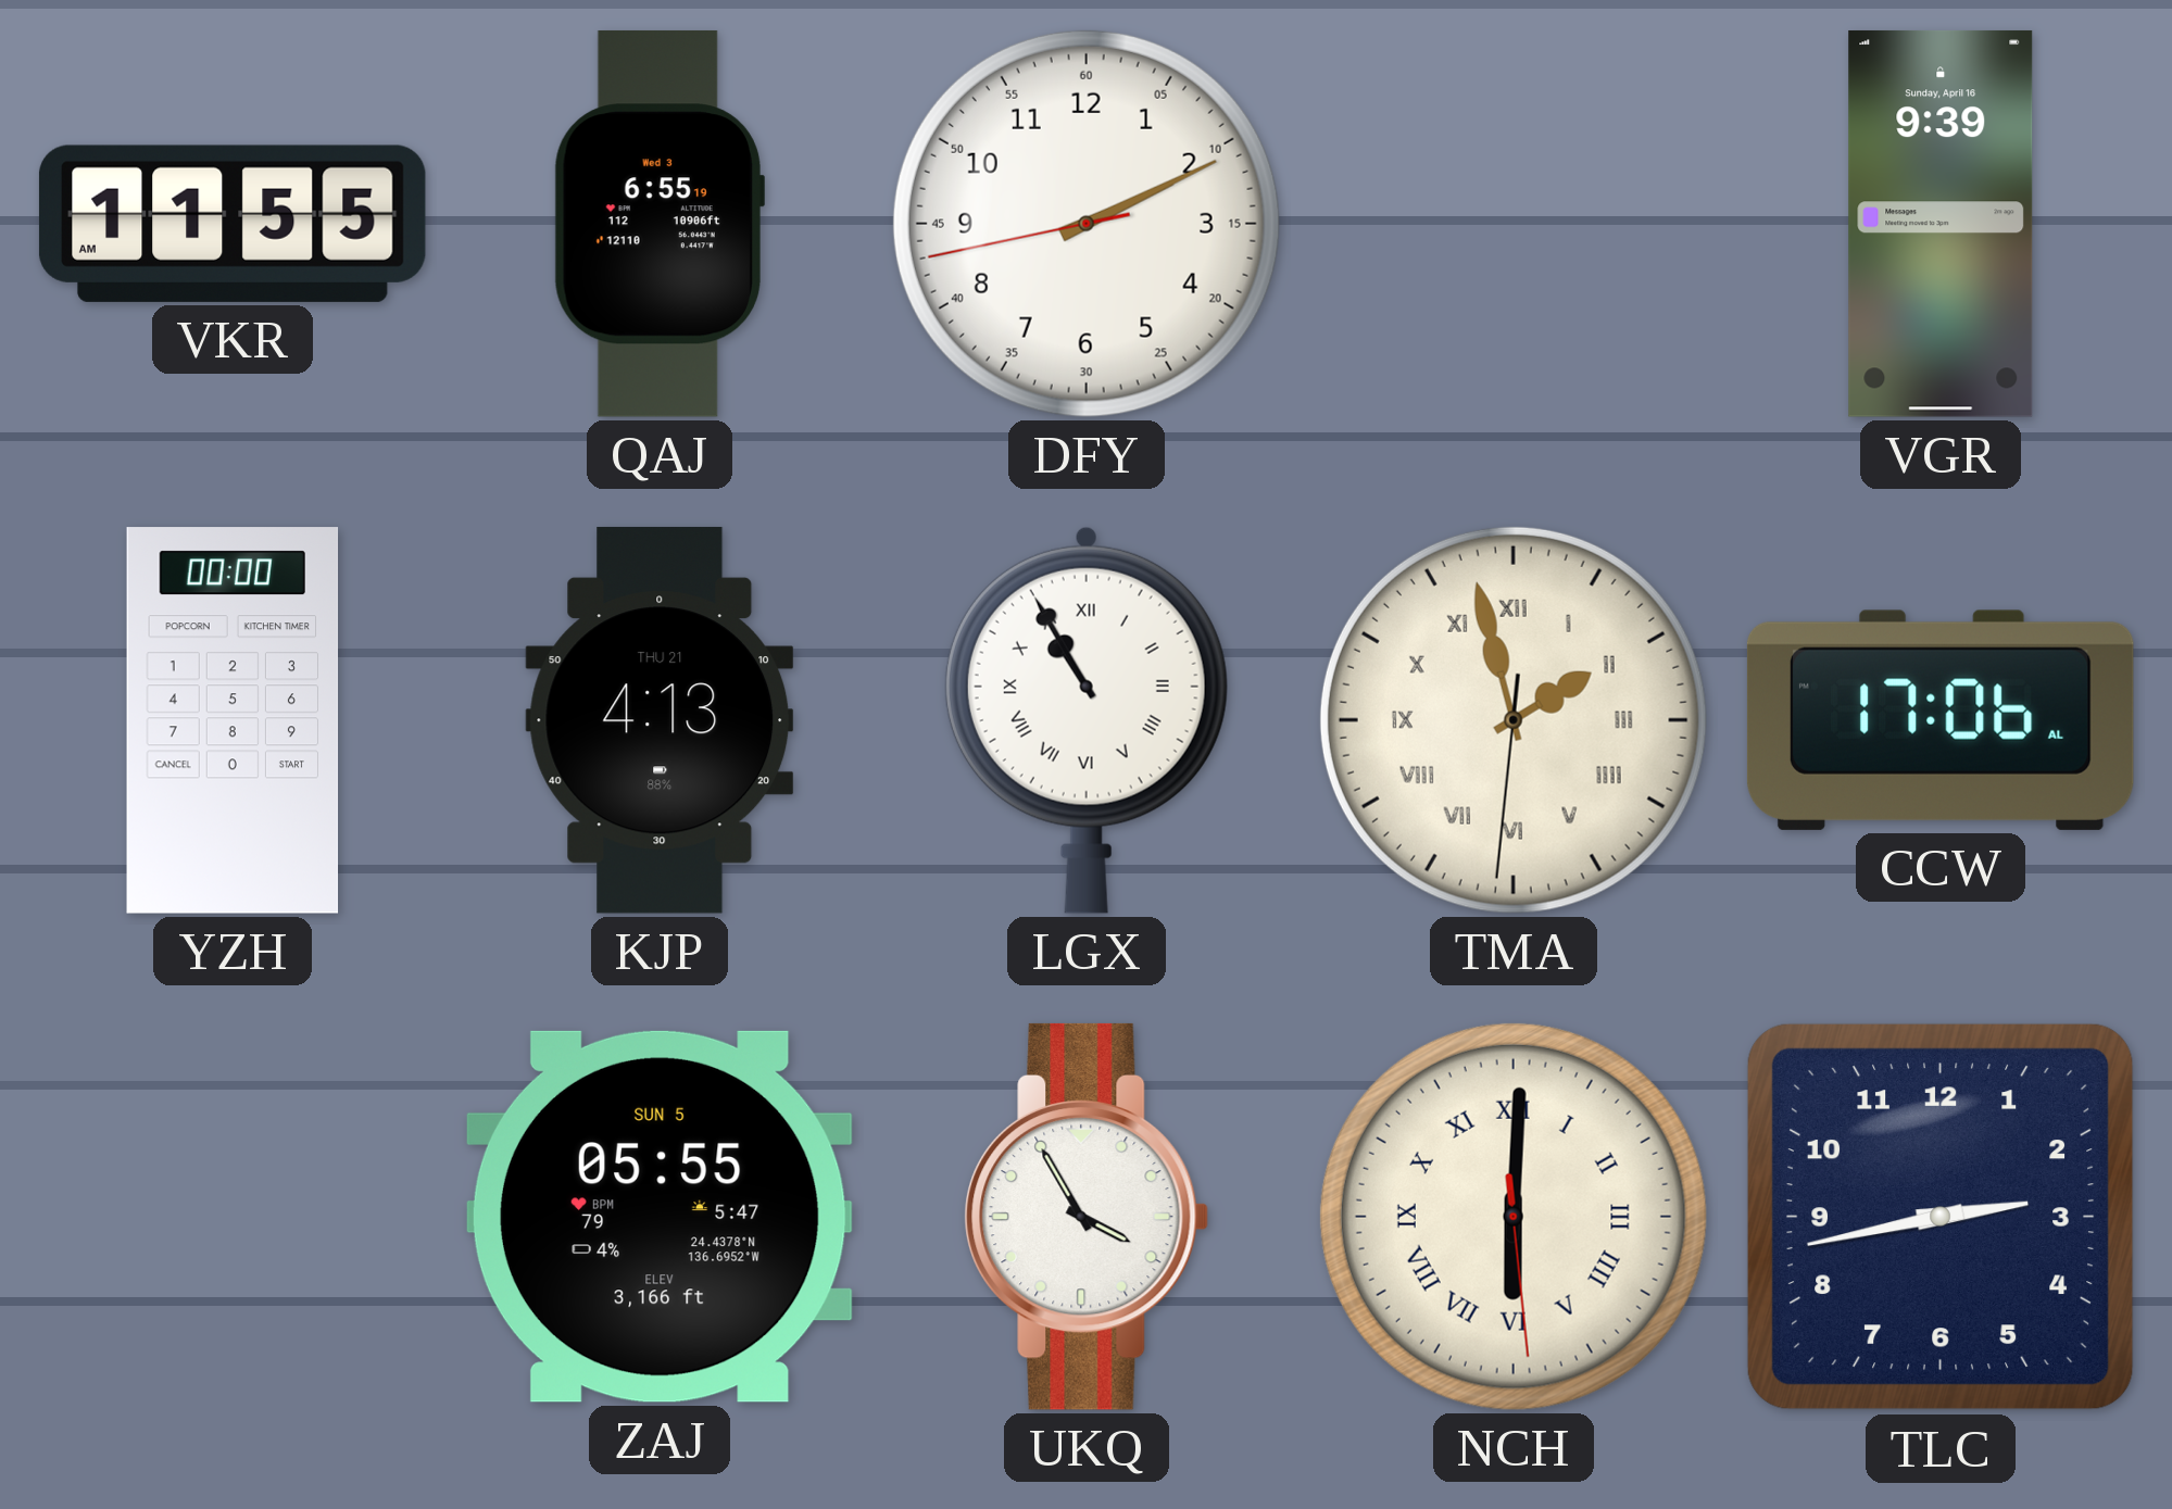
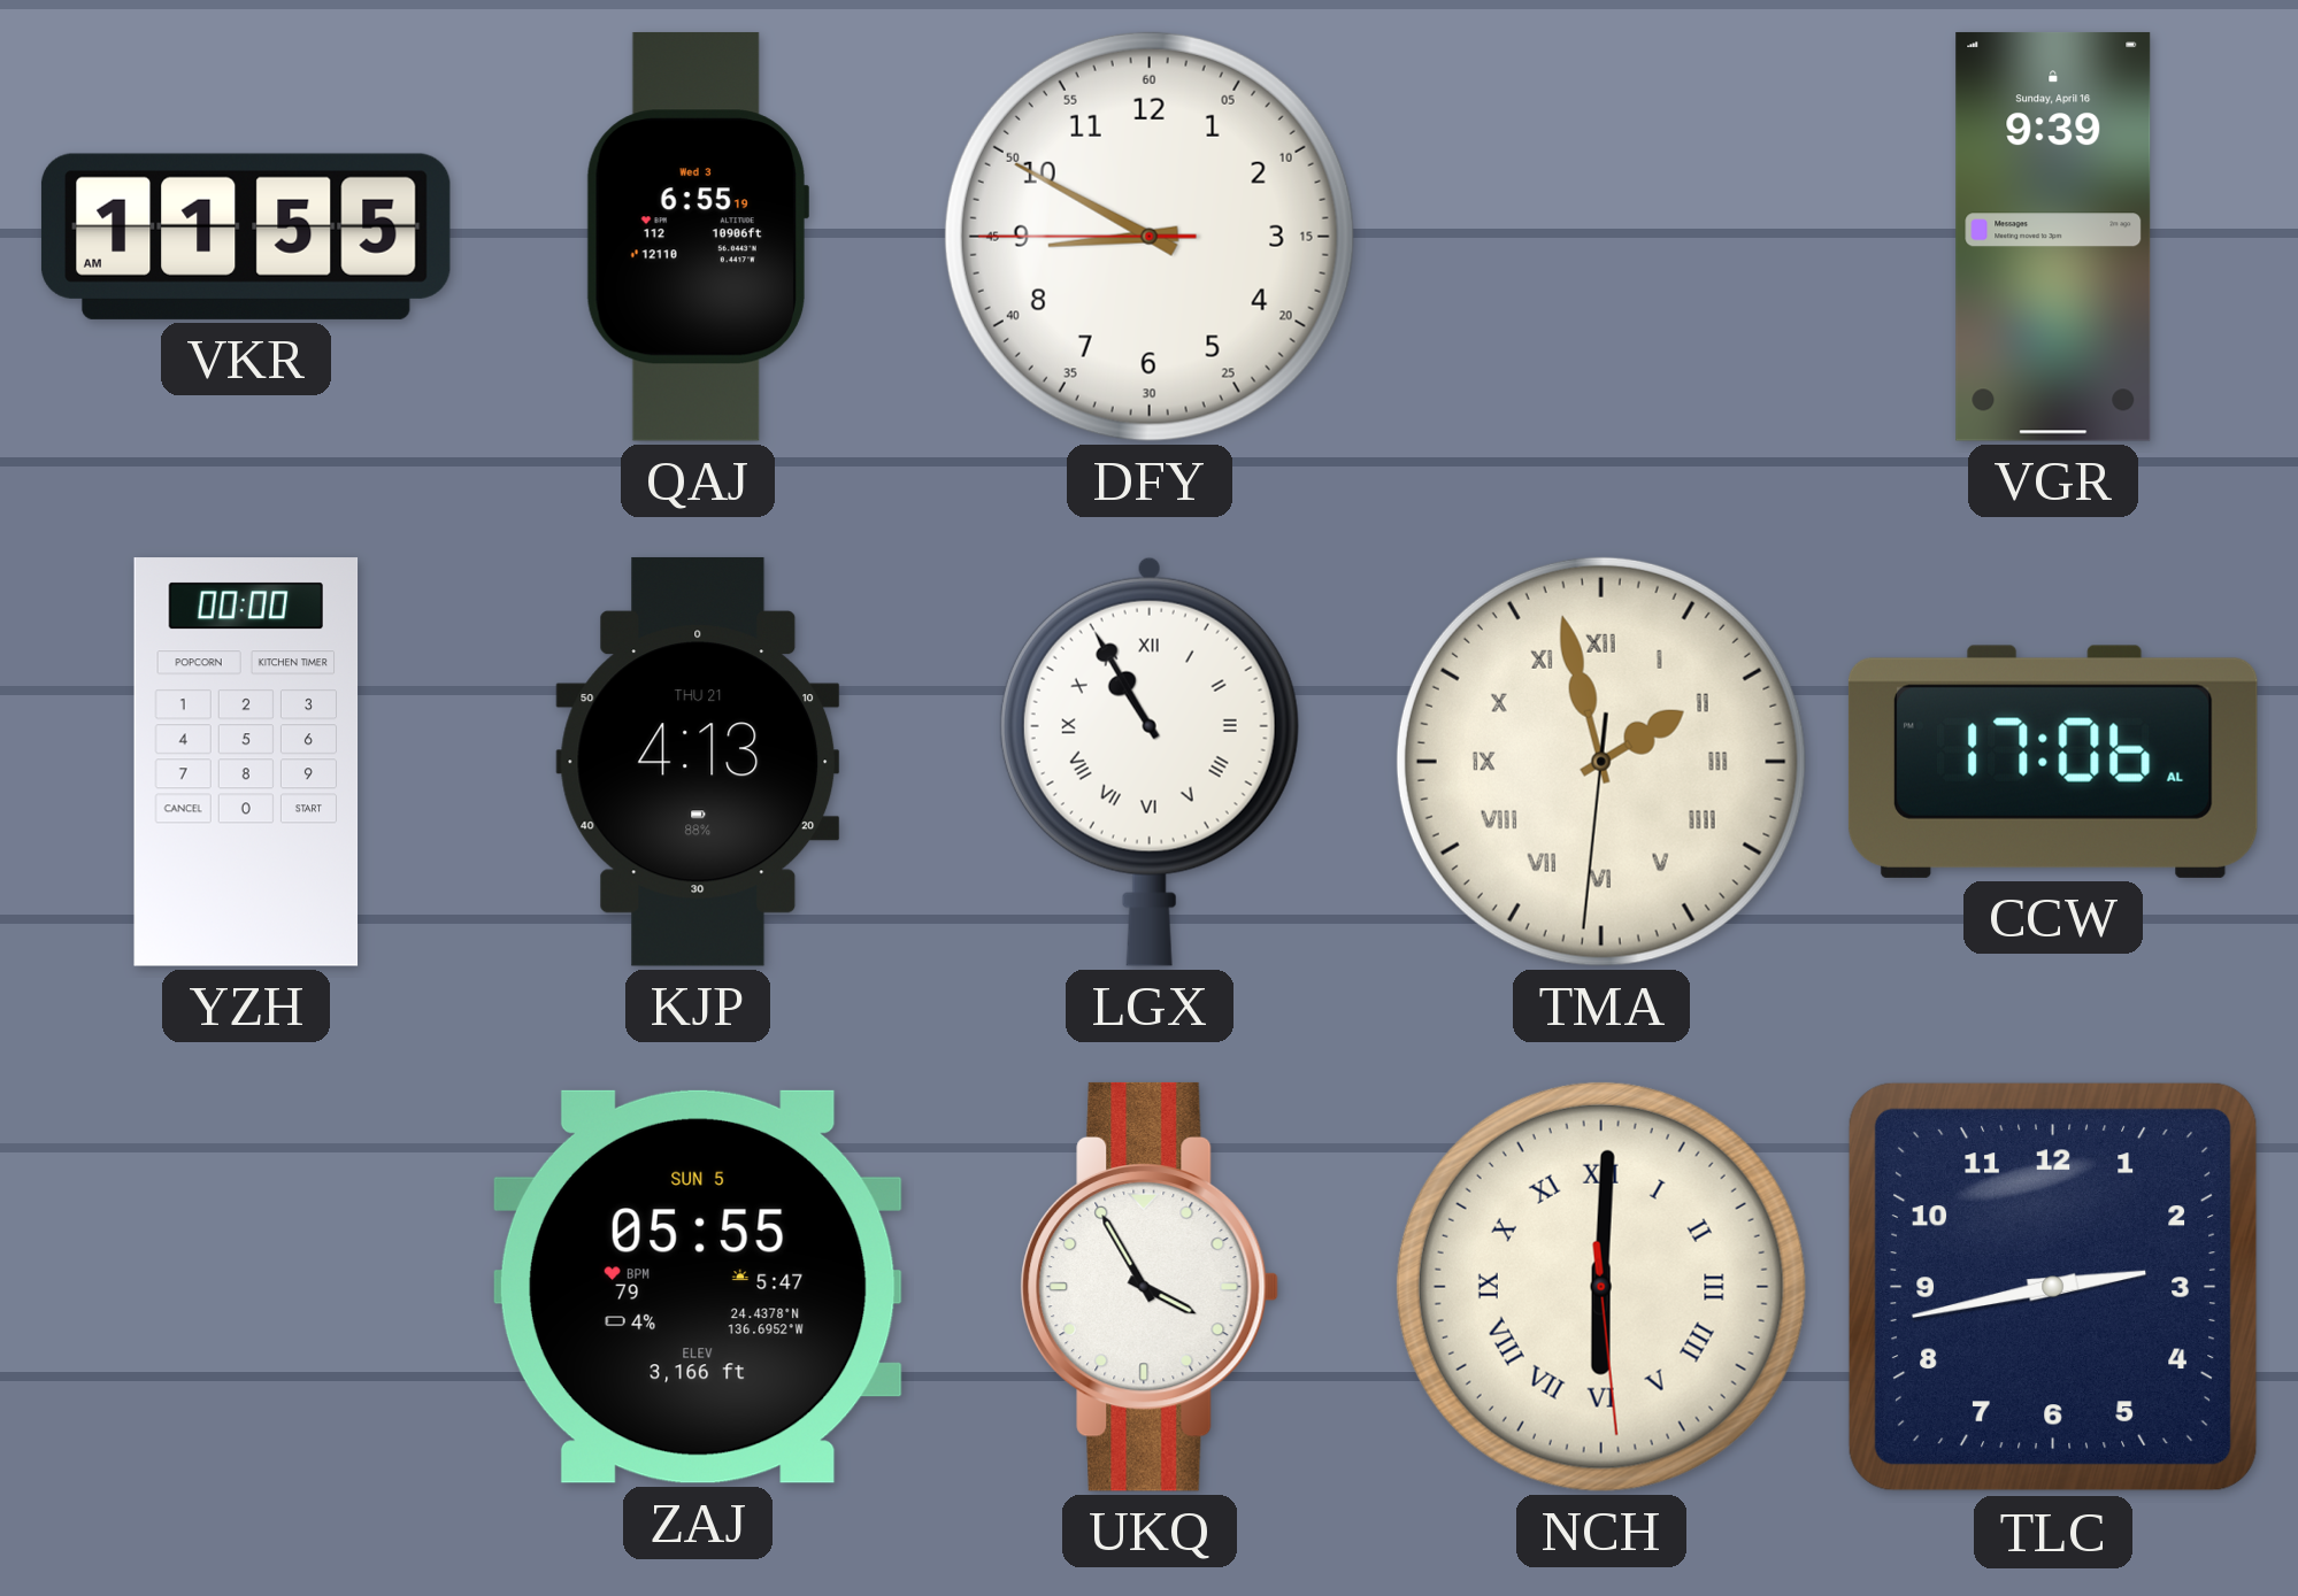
DFY: 2:10 -> 8:49 (1150, 237)
